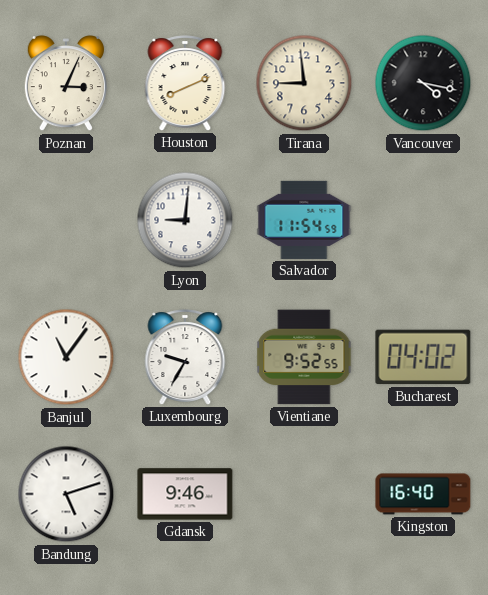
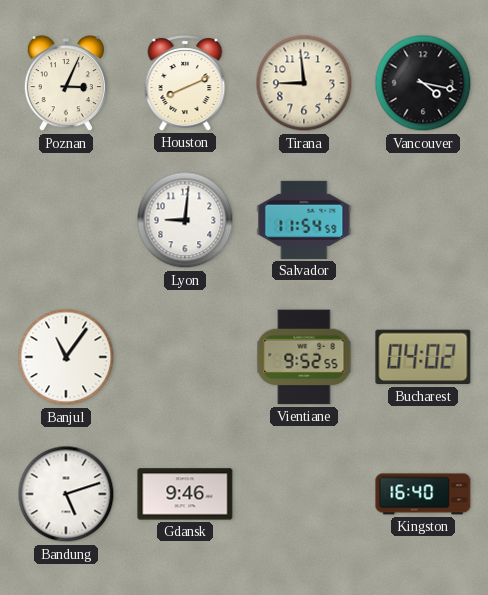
Luxembourg: 9:35 -> none (185, 357)
